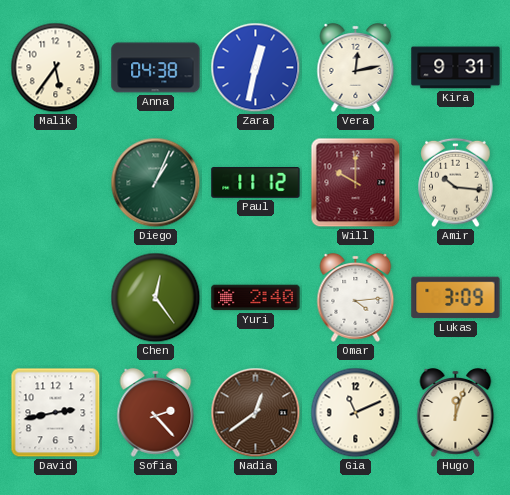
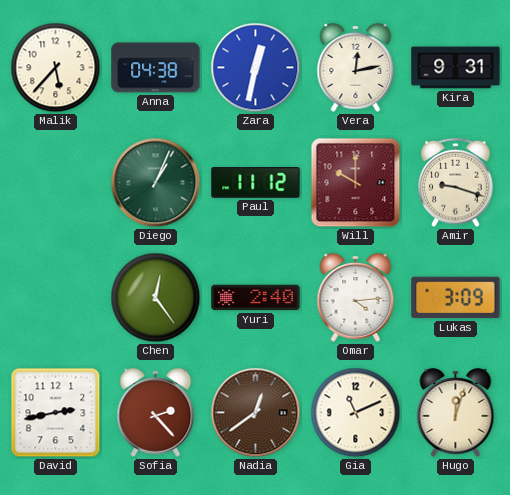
Malik: 5:36 -> 5:37 (56, 68)
Amir: 10:16 -> 9:18 (456, 183)
